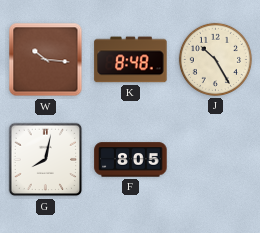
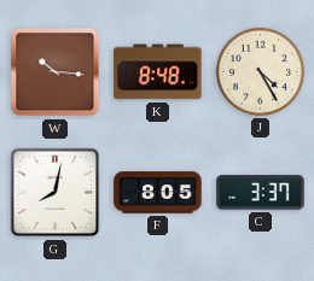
J: 10:25 -> 4:25 (260, 71)
C: none -> 3:37 (261, 193)
